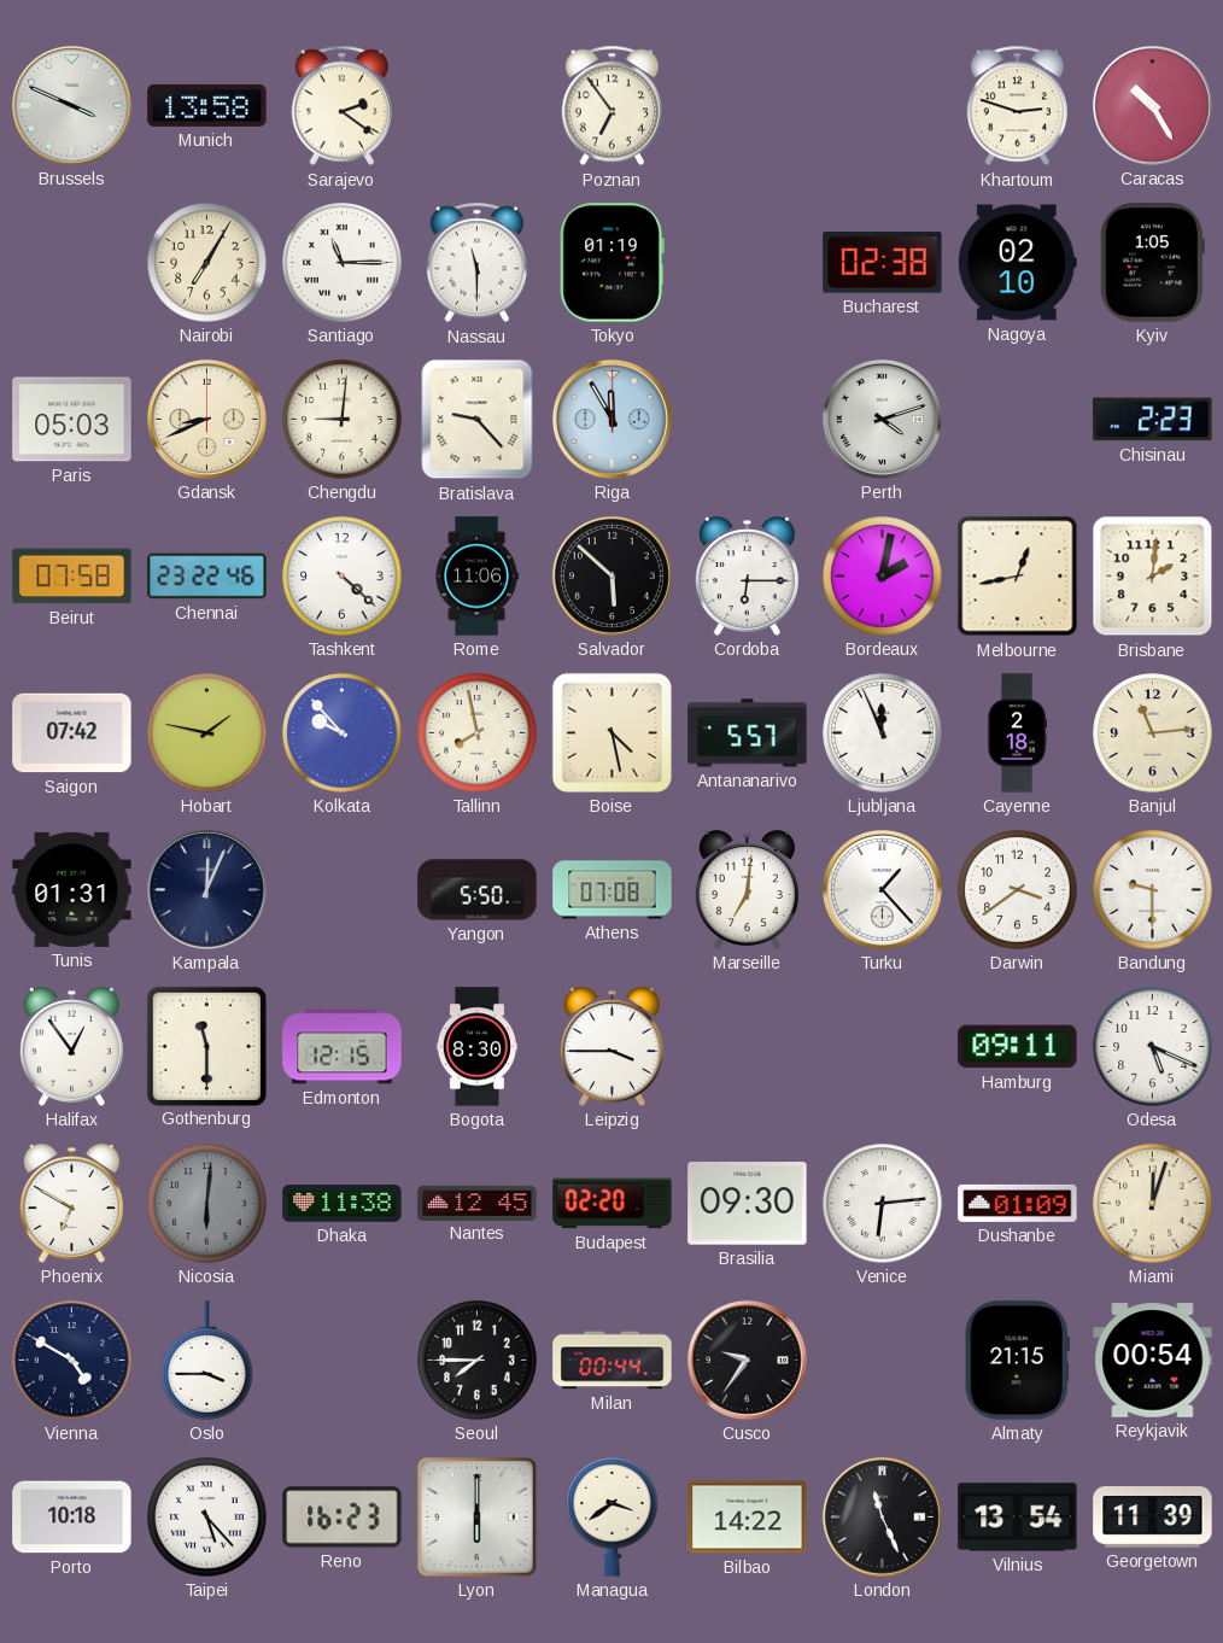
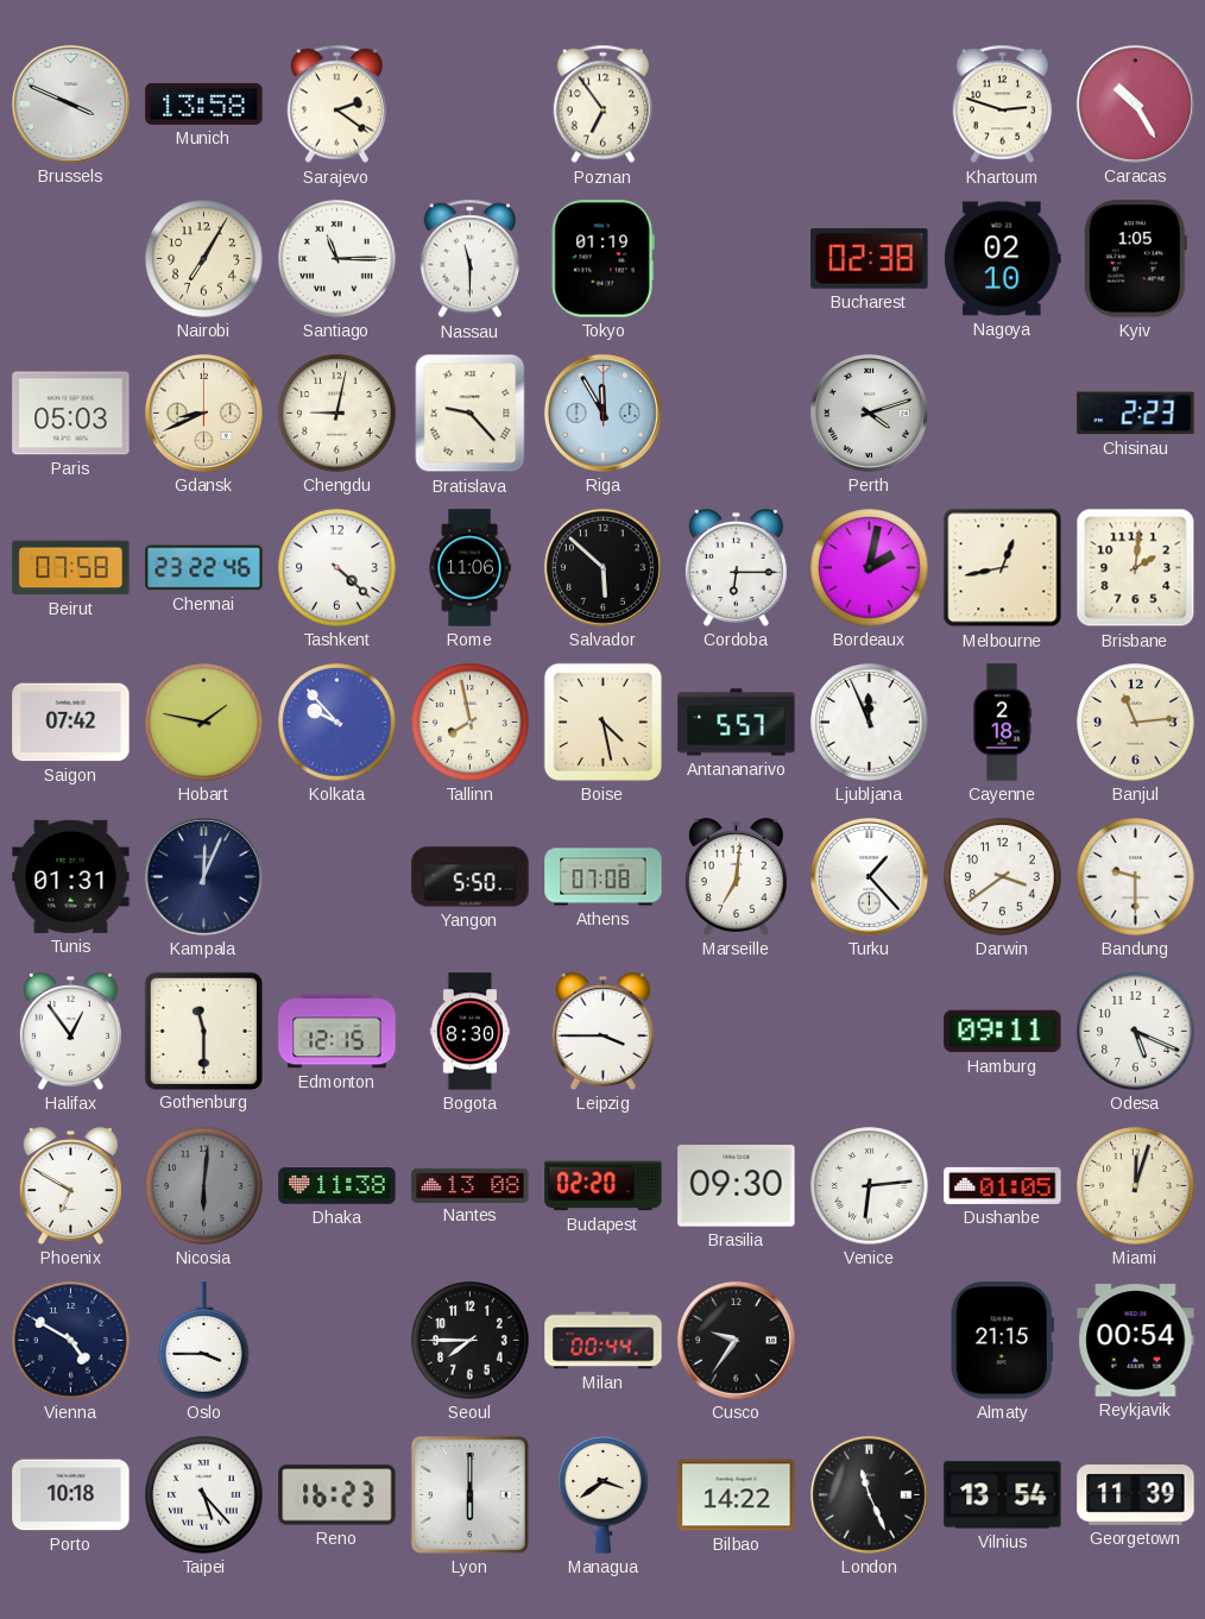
Chengdu: 9:01 -> 9:02 (337, 414)
Nantes: 12:45 -> 13:08 (471, 1185)
Dushanbe: 01:09 -> 01:05 (1003, 1185)
